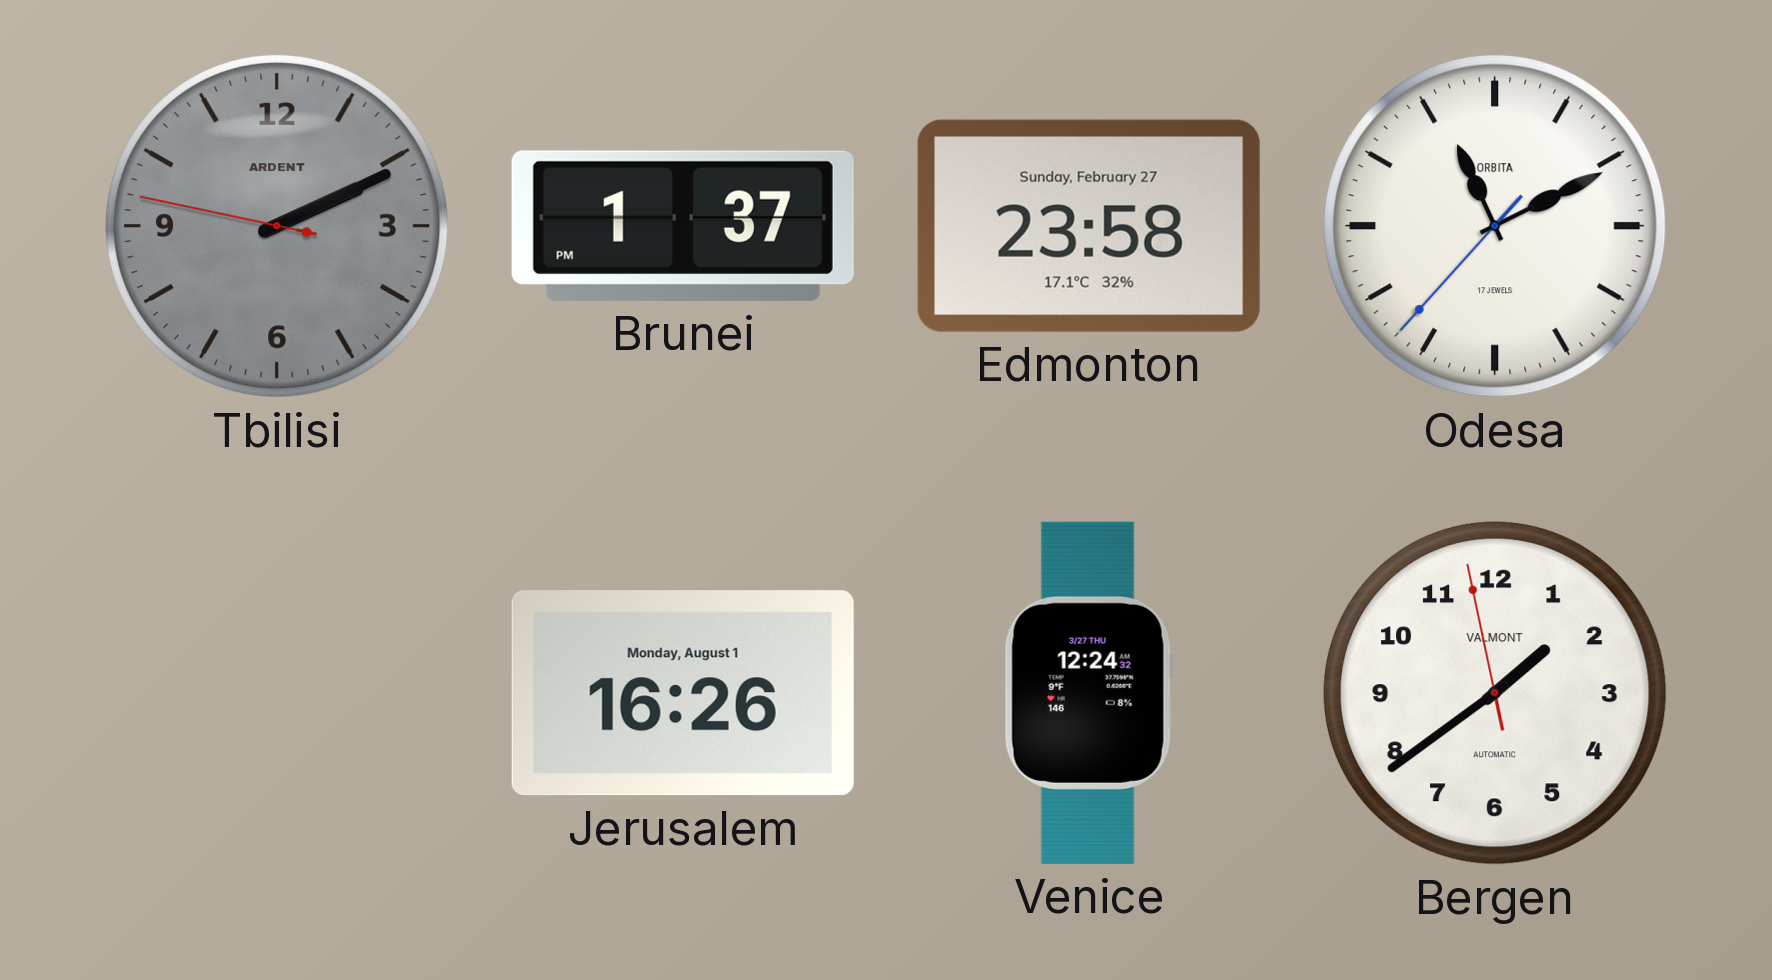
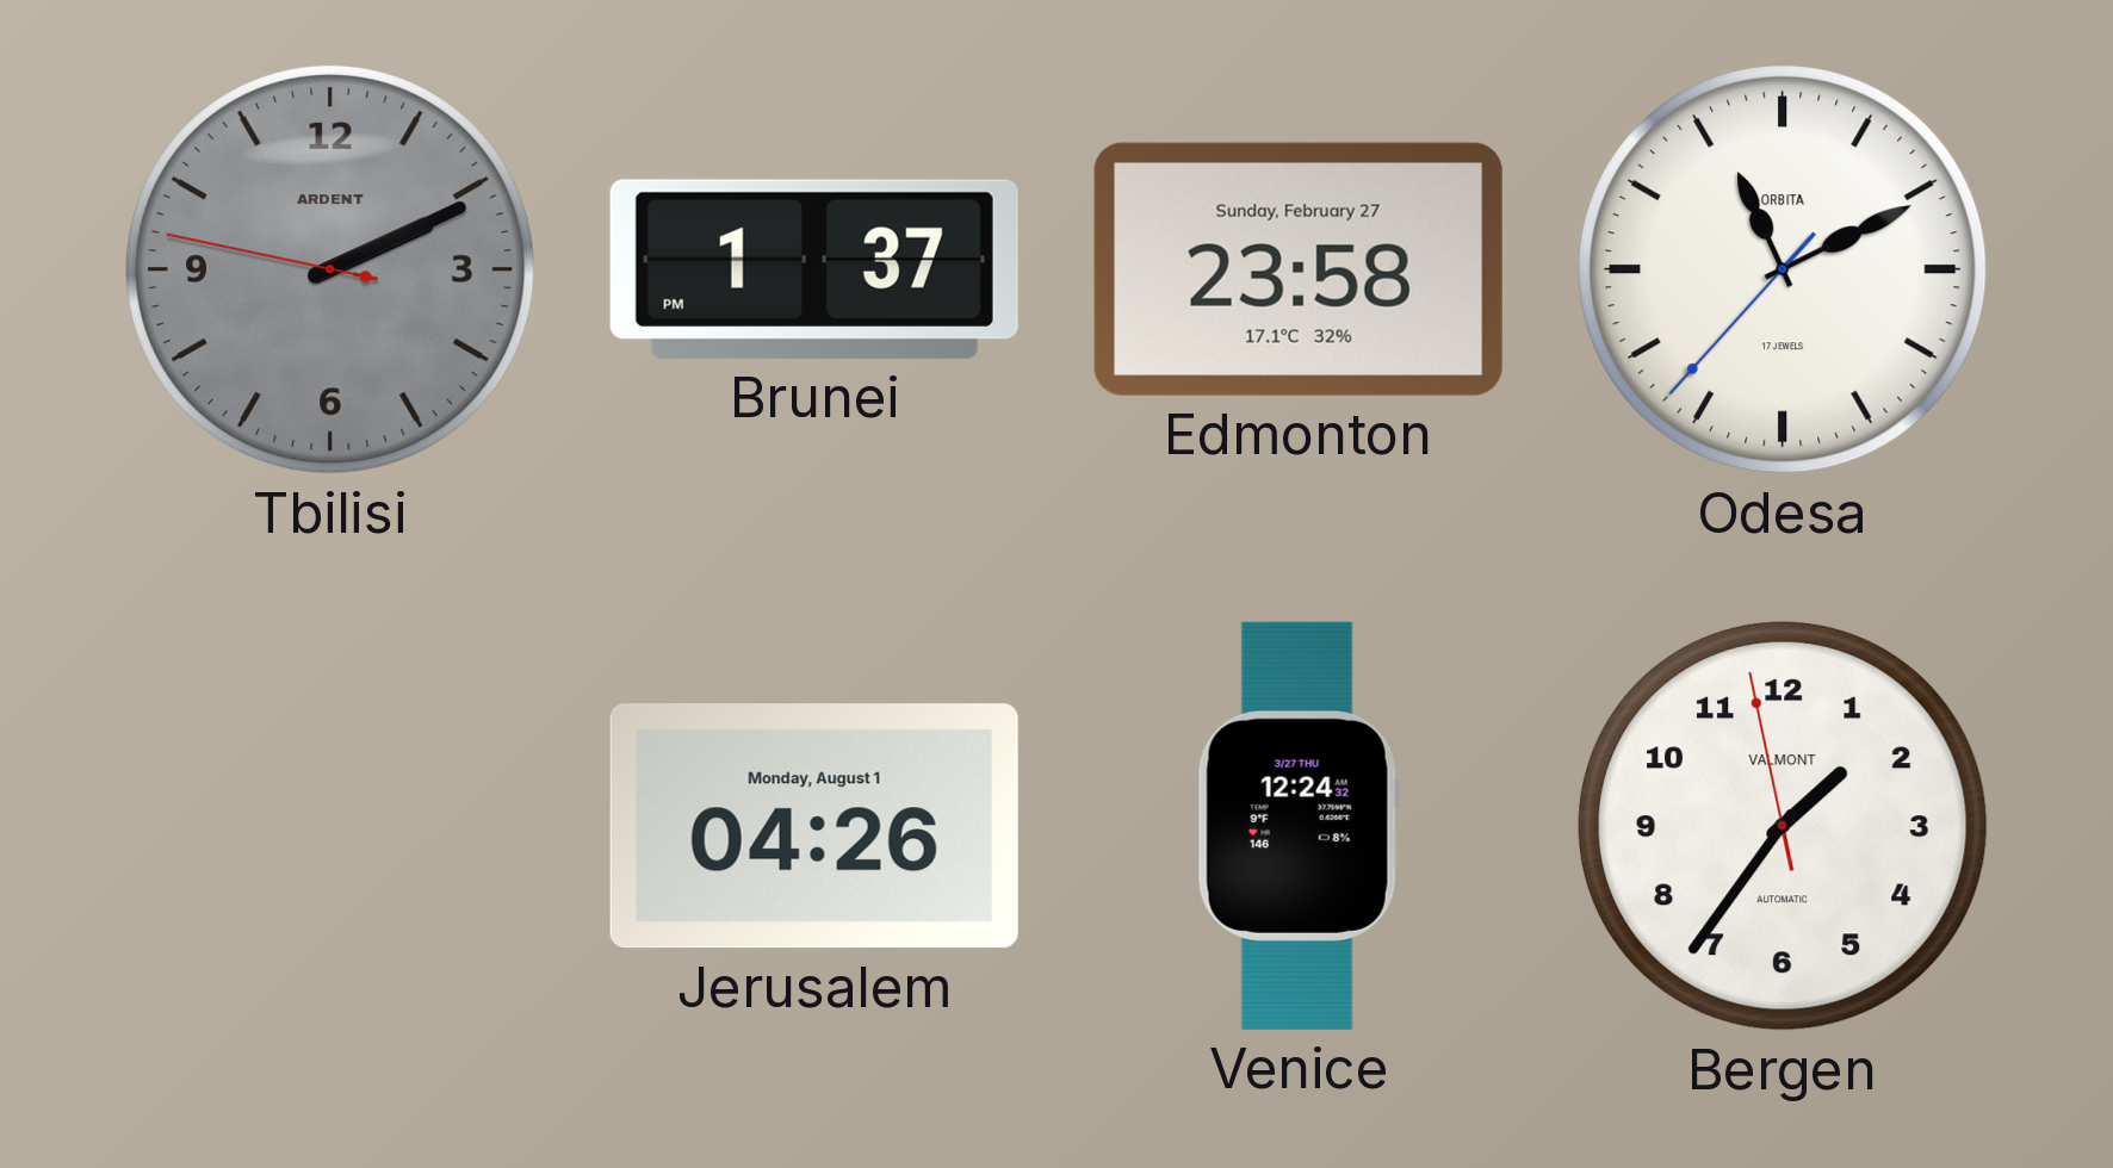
Jerusalem: 16:26 -> 04:26 (814, 826)
Bergen: 1:38 -> 1:35 (1783, 826)
